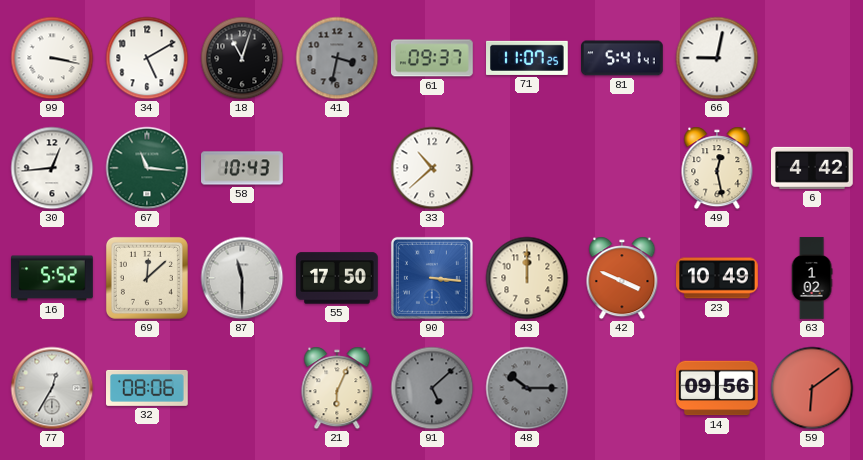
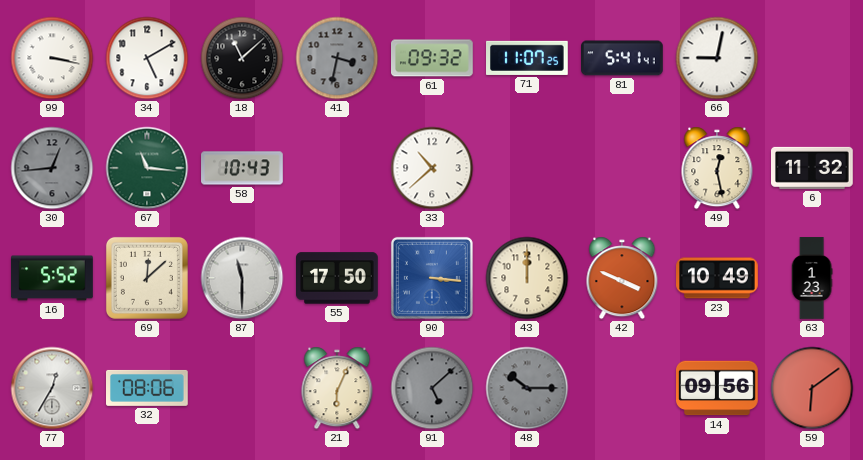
18: 11:03 -> 11:08 (242, 58)
61: 09:37 -> 09:32 (433, 58)
30 dial: white -> grey (52, 168)
6: 4:42 -> 11:32 (813, 168)
63: 1:02 -> 1:23 (812, 278)
